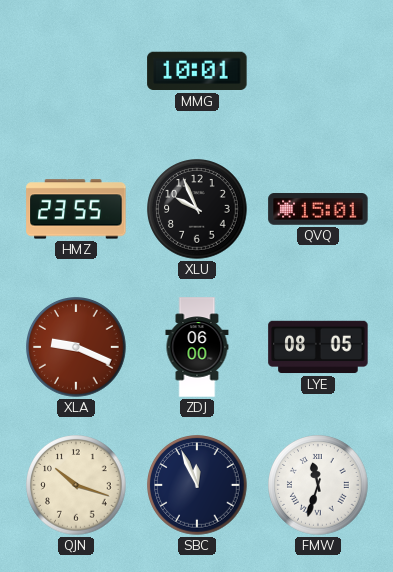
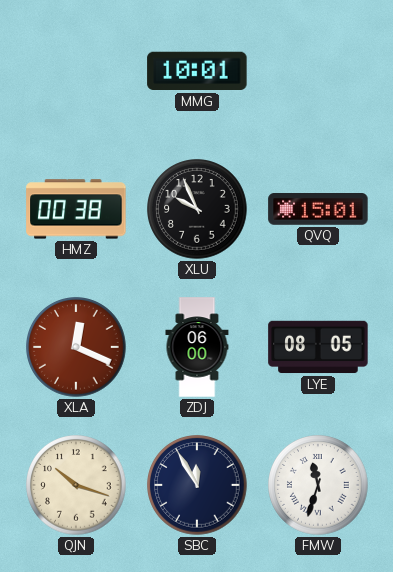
HMZ: 23:55 -> 00:38 (76, 209)
XLA: 9:19 -> 12:19 (76, 347)
SBC: 11:56 -> 11:55 (197, 485)
